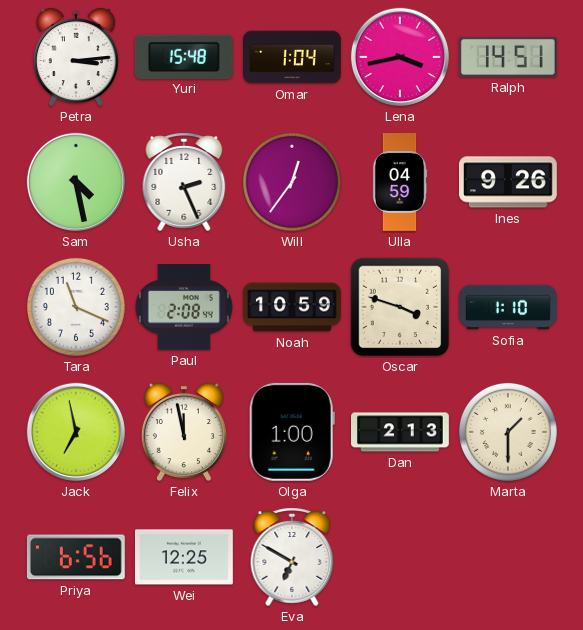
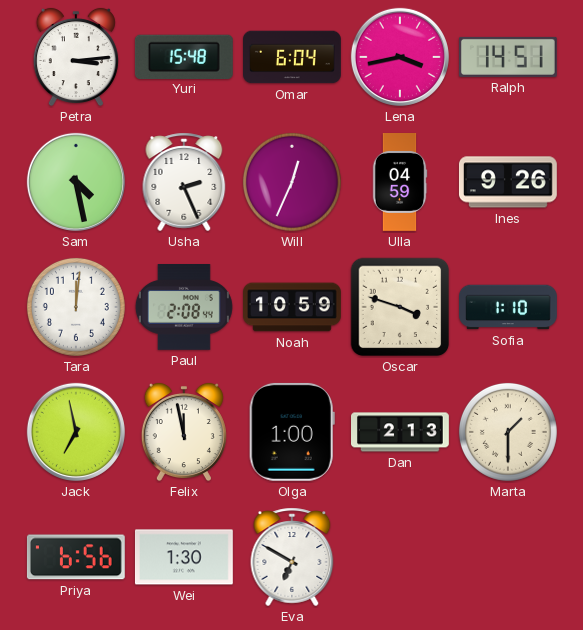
Omar: 1:04 -> 6:04 (293, 57)
Will: 12:36 -> 12:34 (292, 182)
Tara: 11:19 -> 12:01 (76, 307)
Wei: 12:25 -> 1:30 (184, 557)
